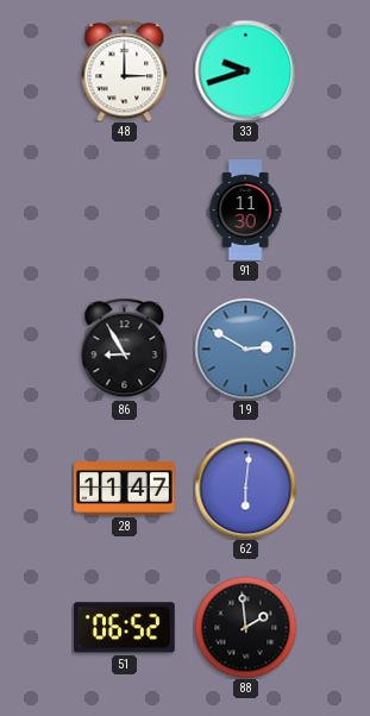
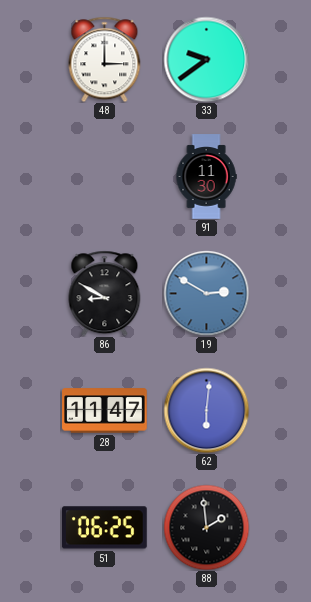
33: 9:42 -> 9:39 (206, 59)
86: 8:55 -> 8:50 (105, 293)
51: 06:52 -> 06:25 (105, 528)
